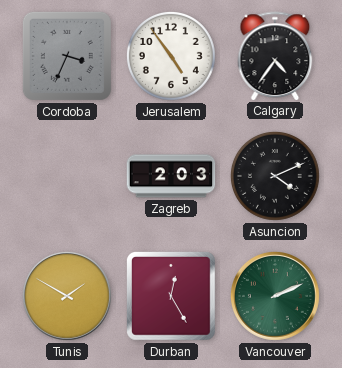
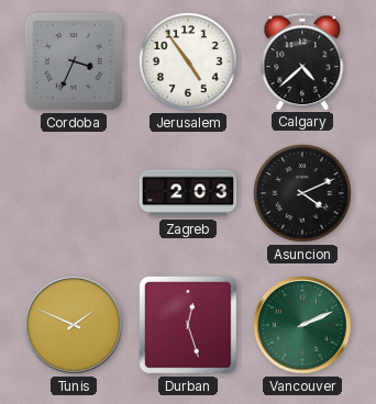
Calgary: 4:36 -> 4:38 (302, 61)
Tunis: 1:50 -> 1:49 (74, 325)
Durban: 12:25 -> 12:27 (189, 326)
